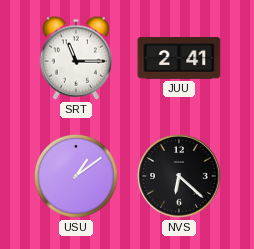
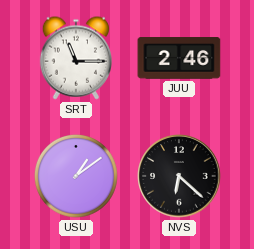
JUU: 2:41 -> 2:46 (179, 58)
